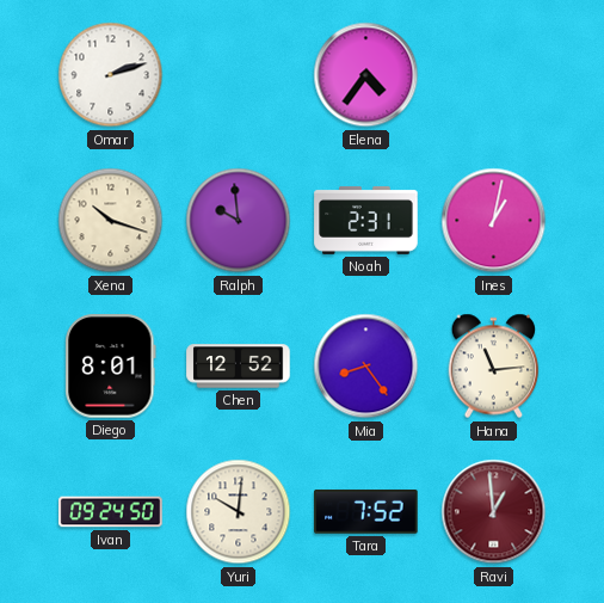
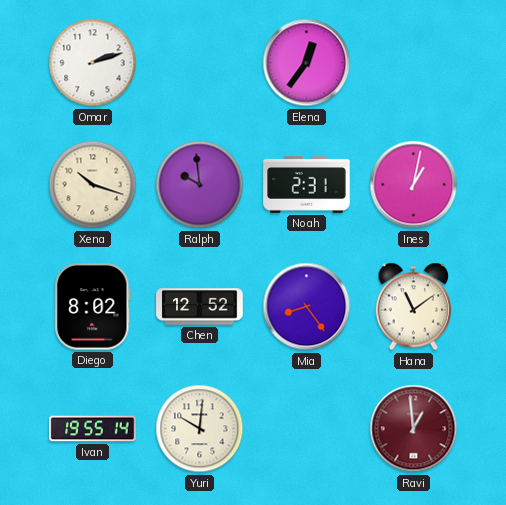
Elena: 4:36 -> 12:36 (307, 63)
Diego: 8:01 -> 8:02 (93, 307)
Hana: 11:14 -> 11:09 (414, 307)
Ivan: 09:24 -> 19:55 (93, 429)
Tara: 7:52 -> none (366, 511)
